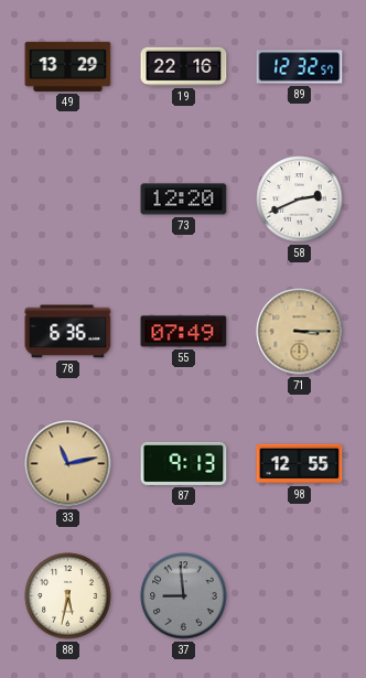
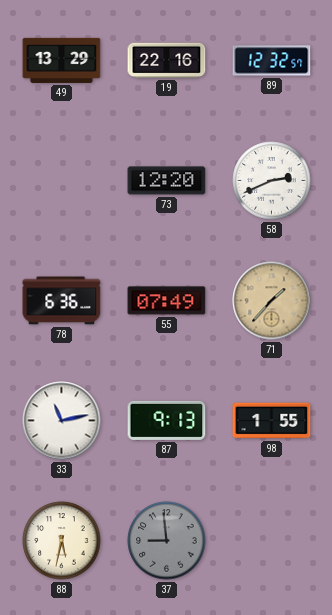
71: 3:15 -> 1:37 (272, 301)
33 dial: champagne -> white (62, 421)
98: 12:55 -> 1:55 (272, 421)
